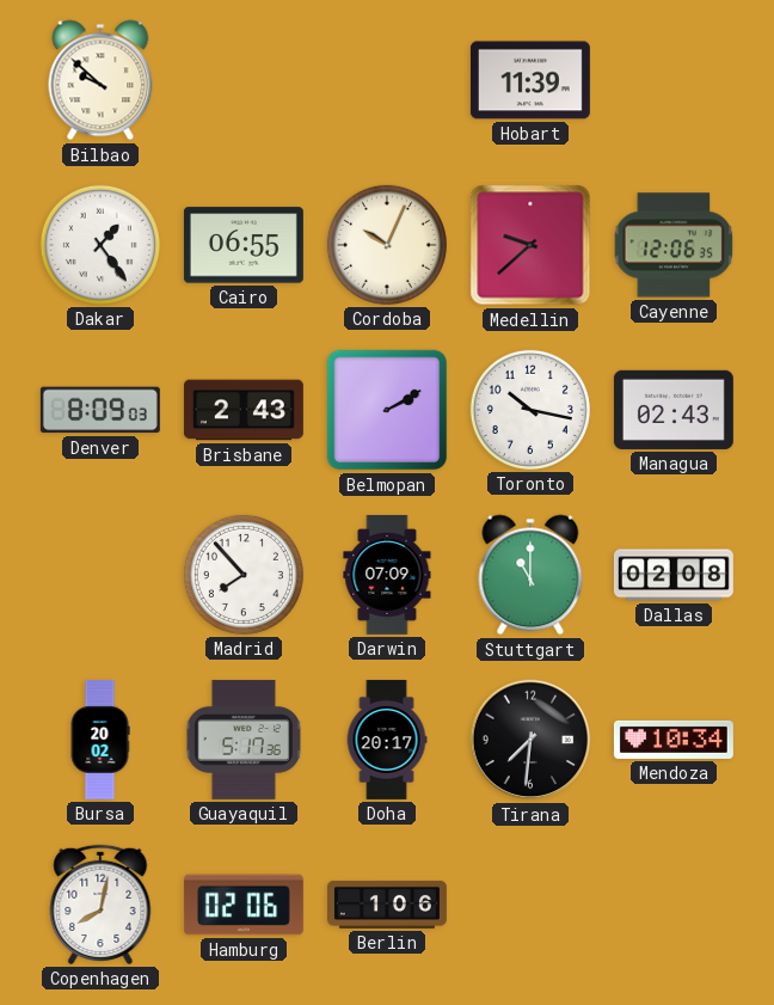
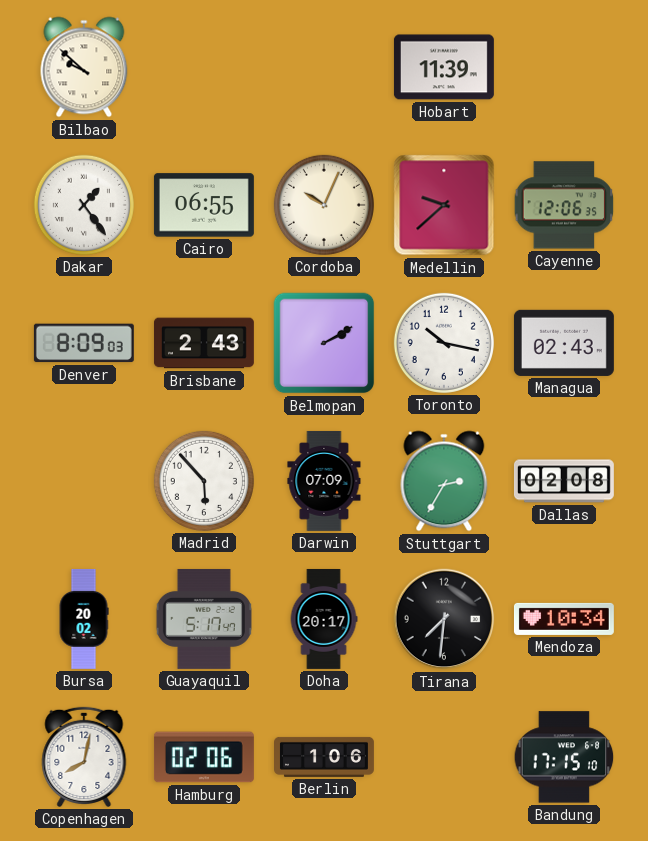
Madrid: 7:53 -> 5:53 (204, 481)
Stuttgart: 11:00 -> 2:35 (444, 481)
Guayaquil: 5:17:36 -> 5:17:47 (204, 619)
Bandung: none -> 17:15 (564, 757)
